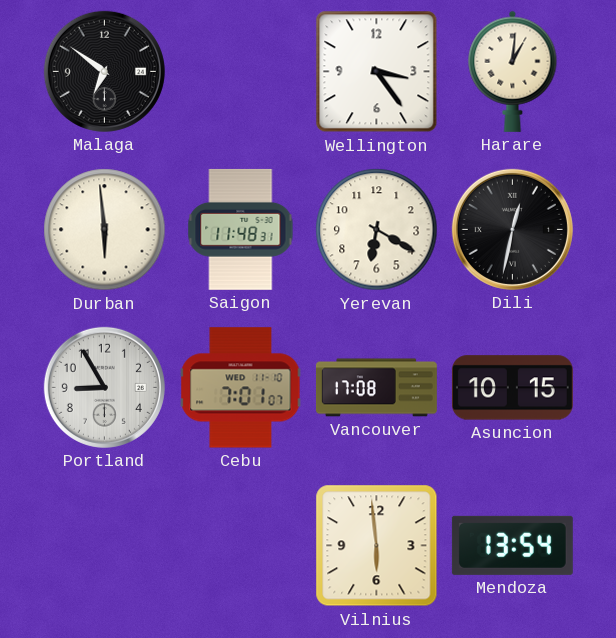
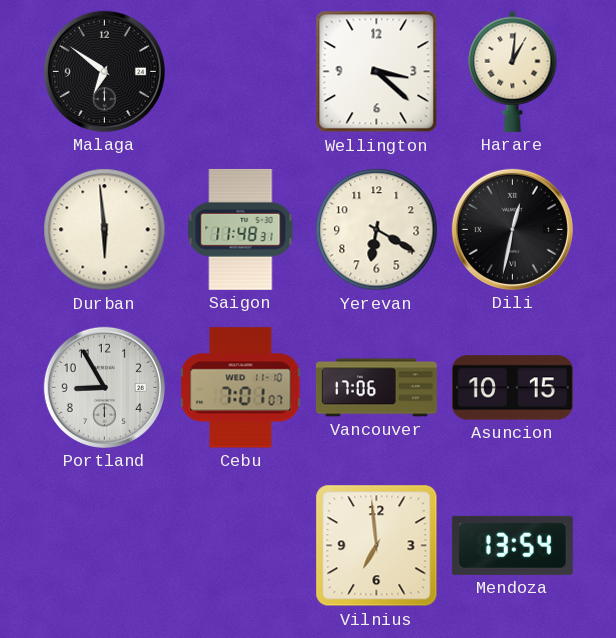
Wellington: 3:24 -> 3:22 (377, 72)
Vancouver: 17:08 -> 17:06 (376, 388)
Vilnius: 5:59 -> 6:59 (377, 546)
